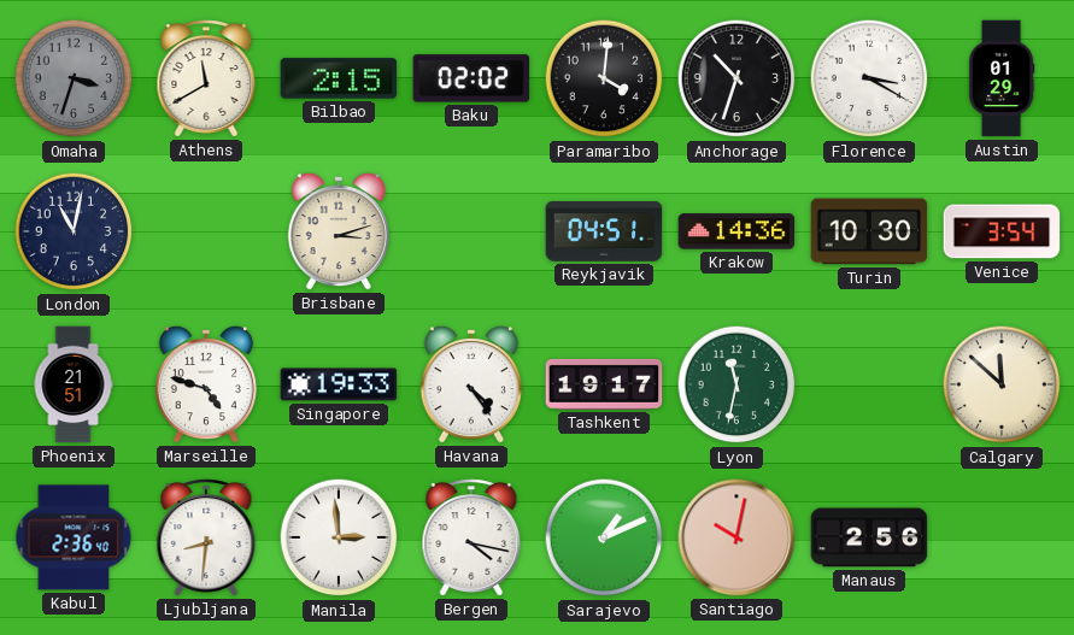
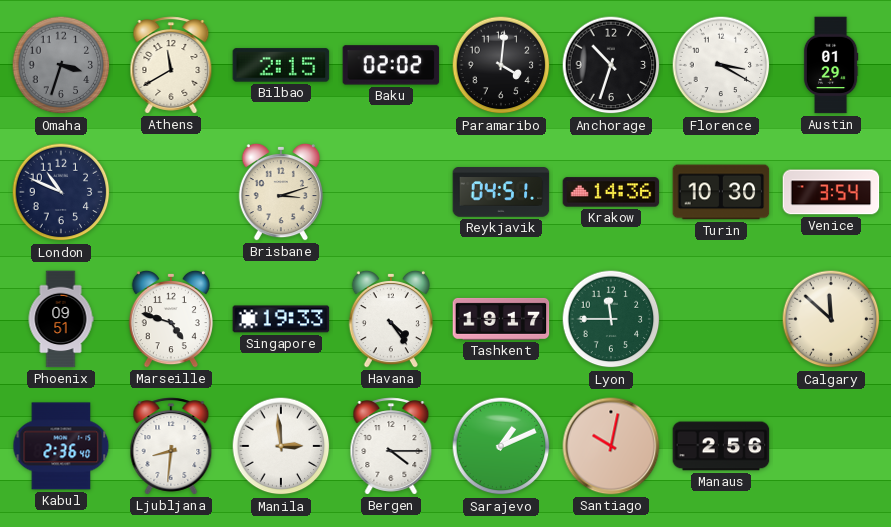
London: 11:02 -> 10:49 (61, 192)
Phoenix: 21:51 -> 09:51 (61, 319)
Lyon: 11:32 -> 11:45 (611, 319)
Bergen: 4:17 -> 4:15 (391, 446)
